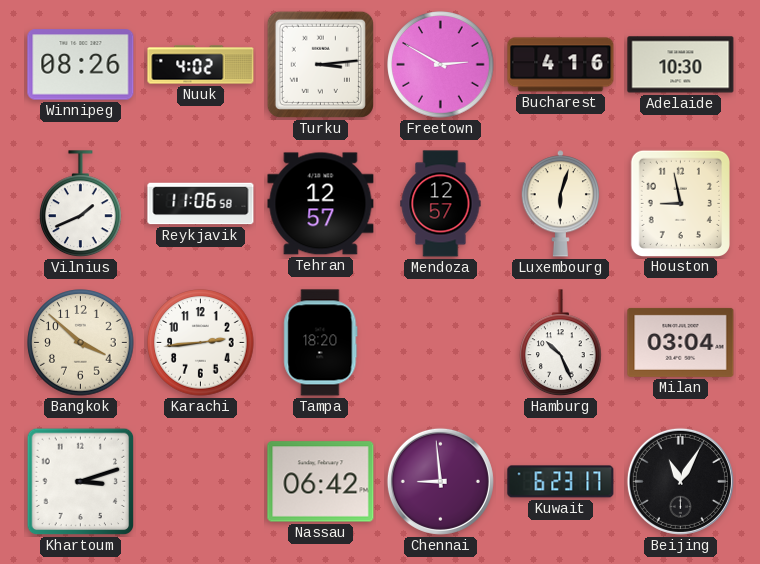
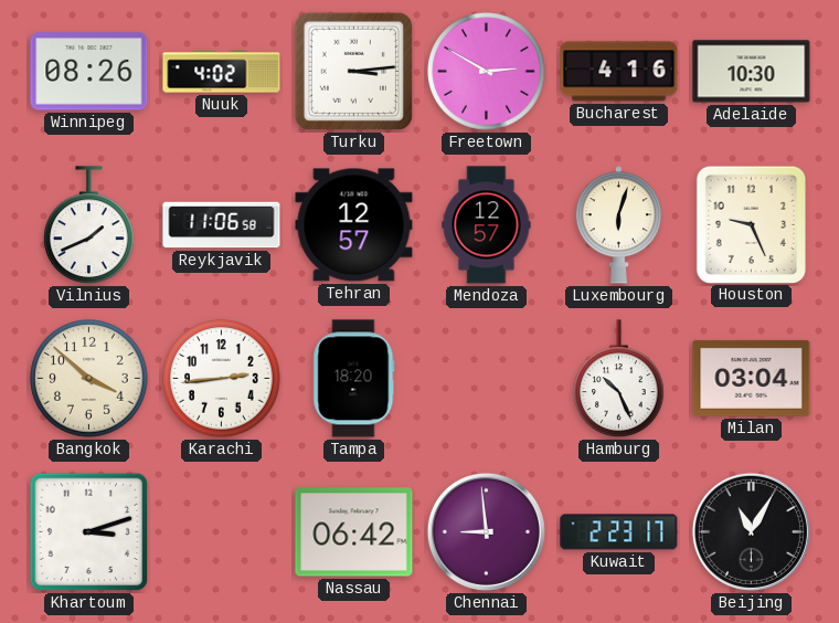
Houston: 8:58 -> 9:26 (751, 224)
Kuwait: 6:23 -> 2:23 (619, 532)
